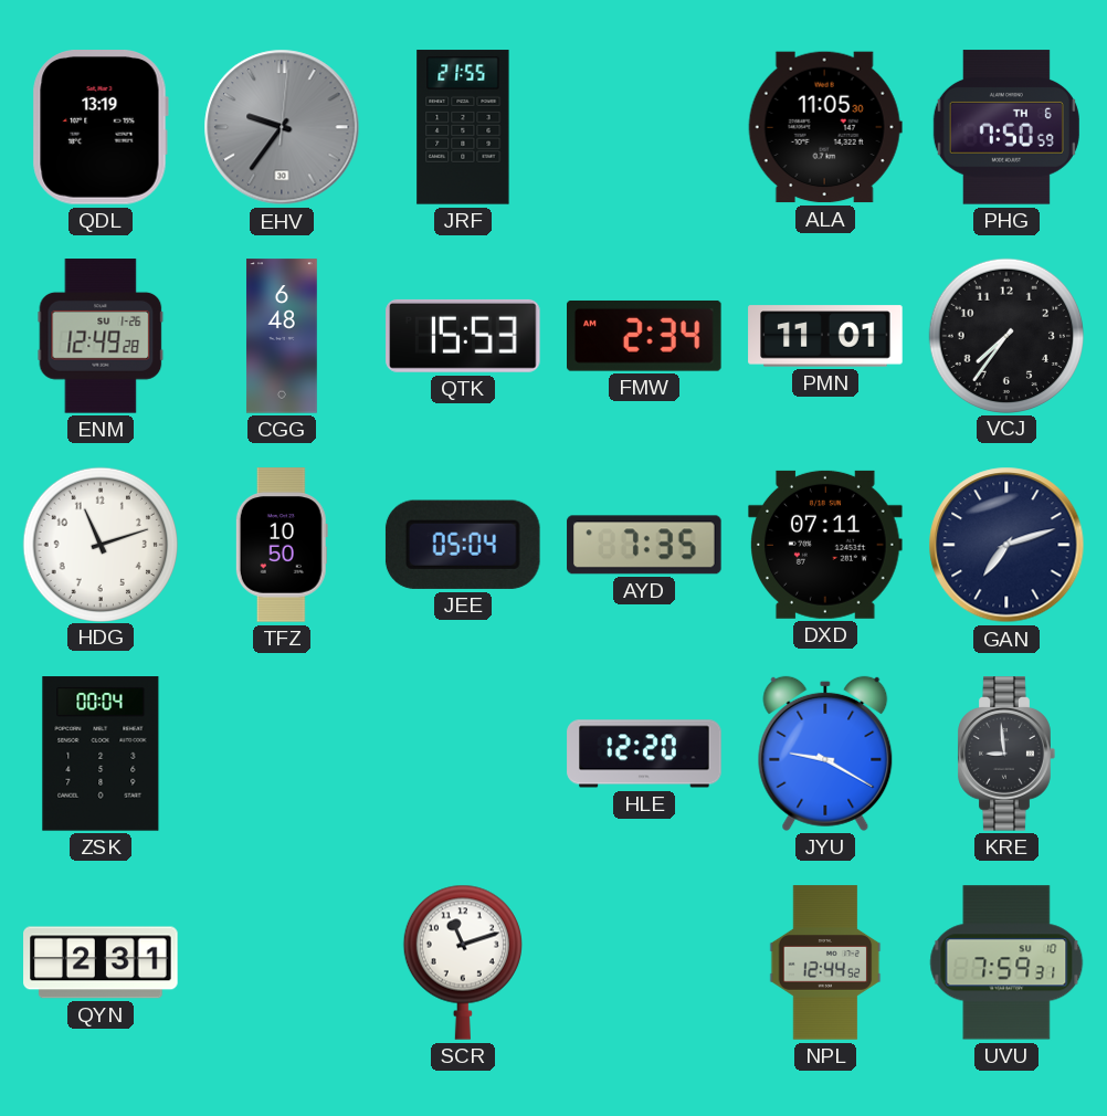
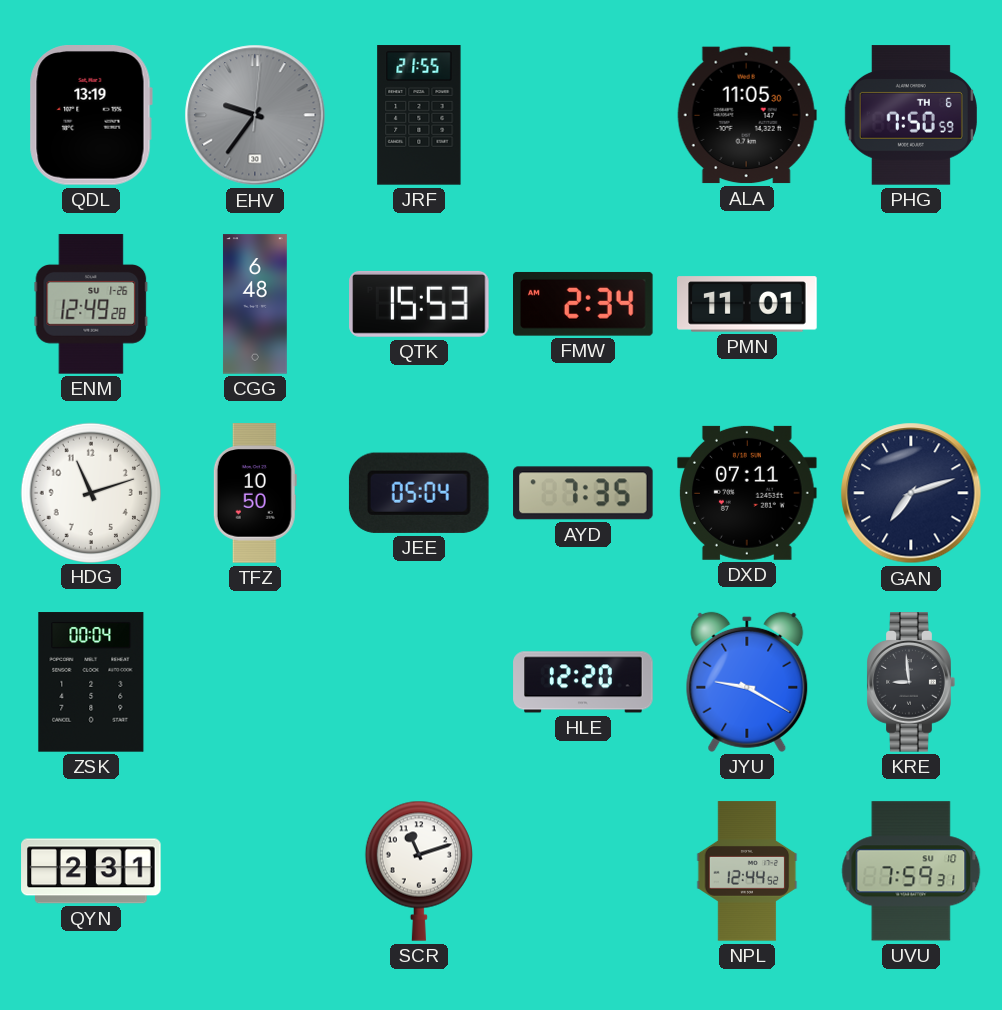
VCJ: 7:36 -> none (1005, 335)
